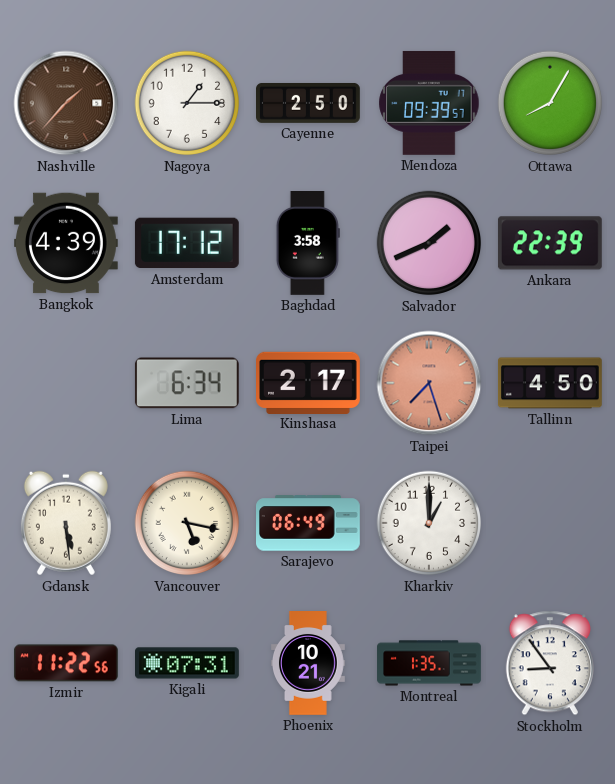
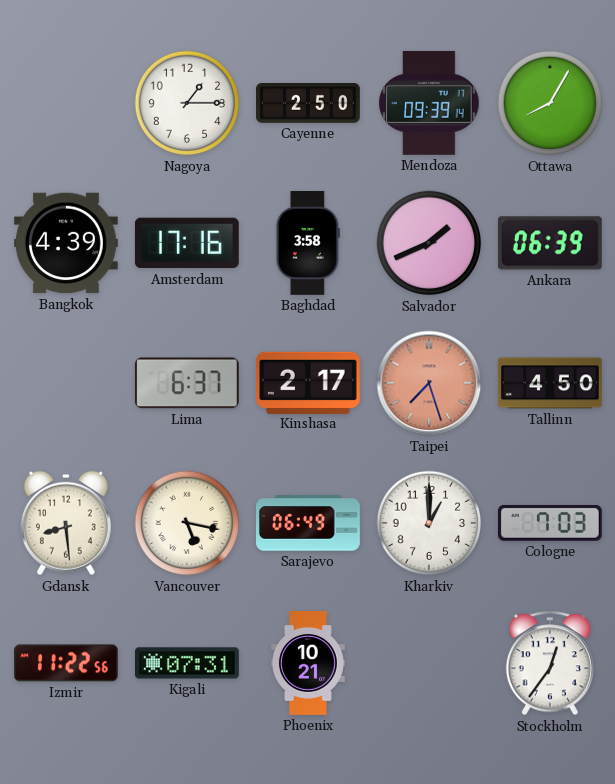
Nashville: 1:37 -> none (66, 103)
Mendoza: 09:39:57 -> 09:39:14 (429, 103)
Amsterdam: 17:12 -> 17:16 (187, 243)
Ankara: 22:39 -> 06:39 (550, 243)
Lima: 6:34 -> 6:37 (187, 383)
Gdansk: 5:29 -> 8:29 (66, 523)
Cologne: none -> 7:03 (550, 523)
Montreal: 1:35 -> none (429, 663)
Stockholm: 8:54 -> 12:36 (550, 663)
